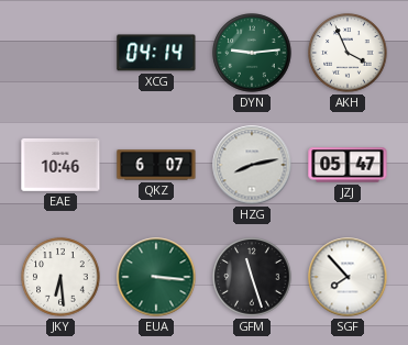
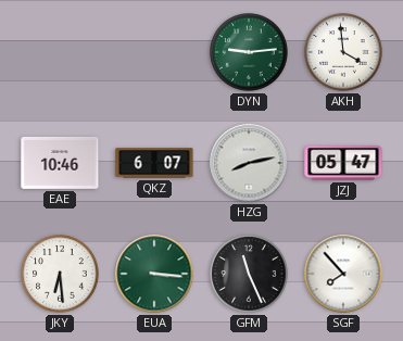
XCG: 04:14 -> none (156, 53)
AKH: 3:56 -> 3:59 (343, 52)
GFM: 11:27 -> 11:26 (249, 274)
